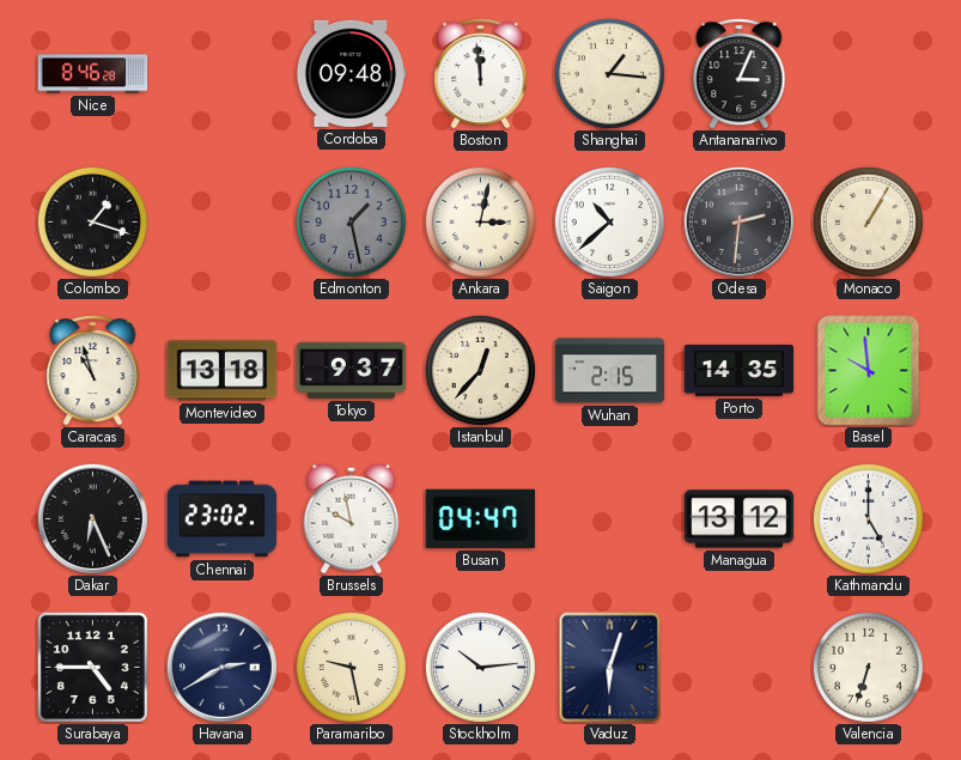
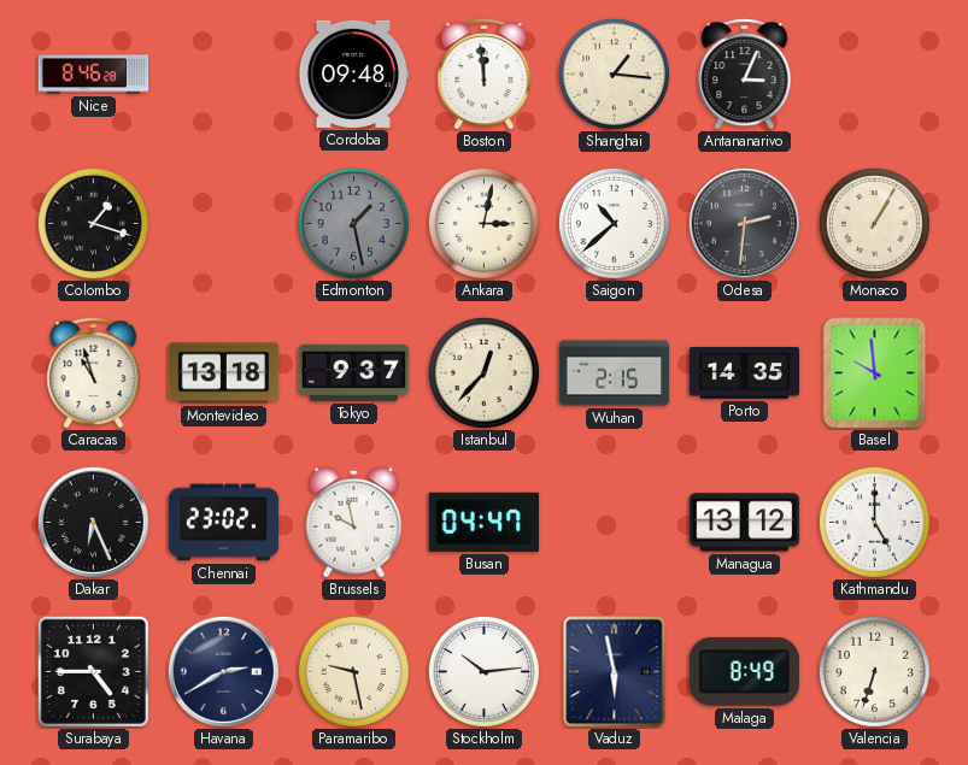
Vaduz: 6:03 -> 5:58 (615, 672)
Malaga: none -> 8:49 (744, 671)
